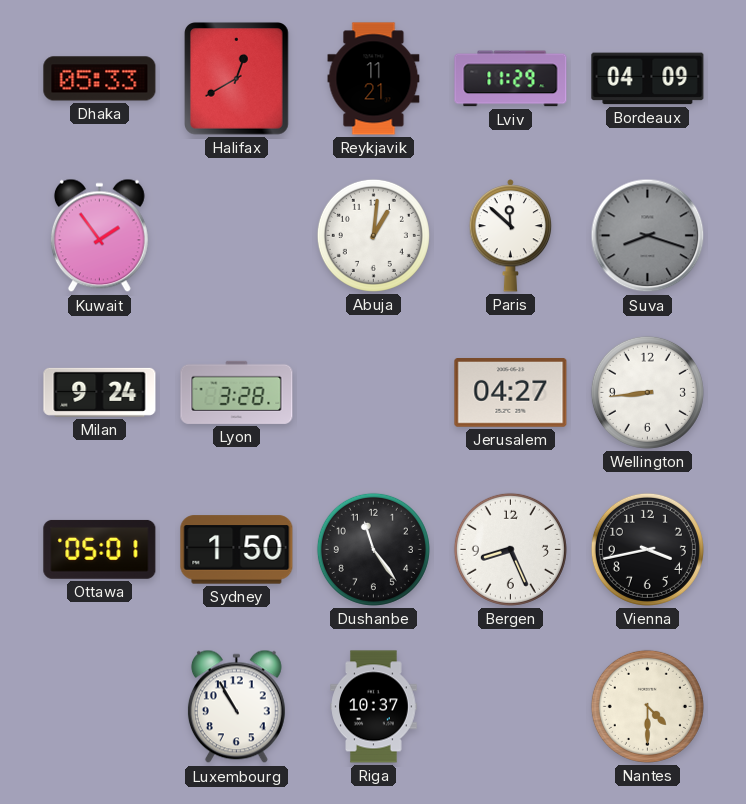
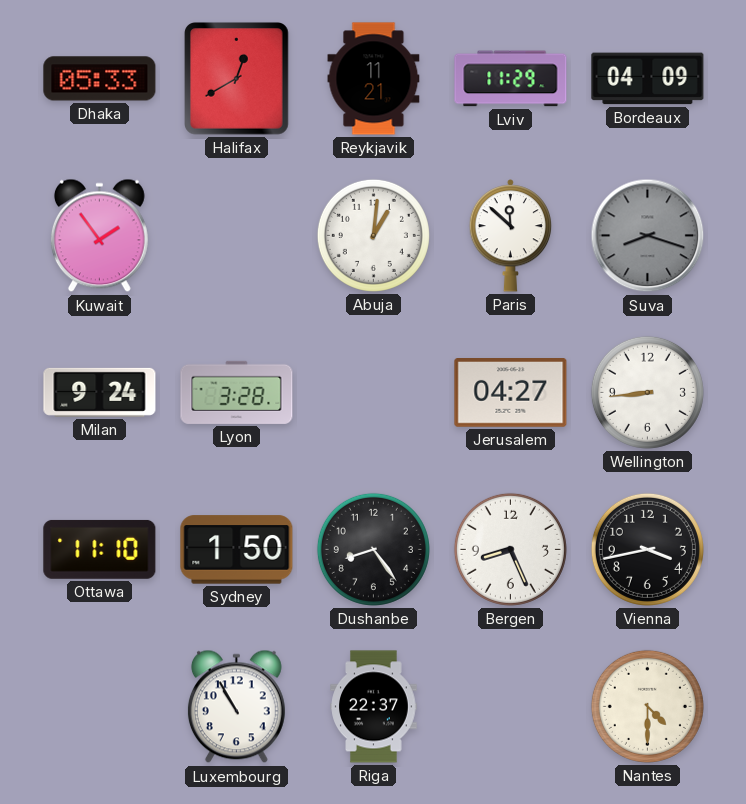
Ottawa: 05:01 -> 11:10 (100, 549)
Dushanbe: 11:24 -> 8:24 (373, 549)
Riga: 10:37 -> 22:37 (374, 707)
